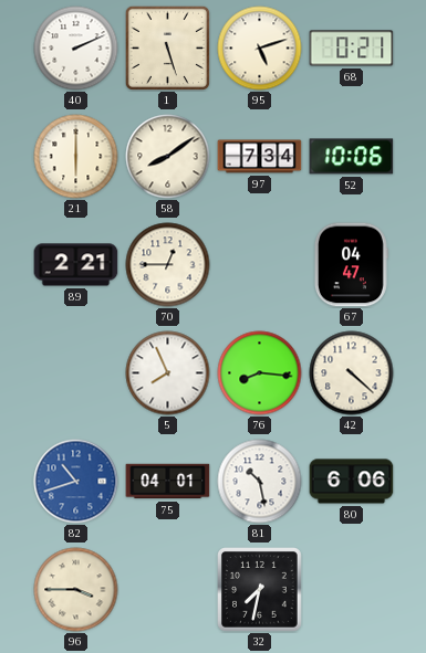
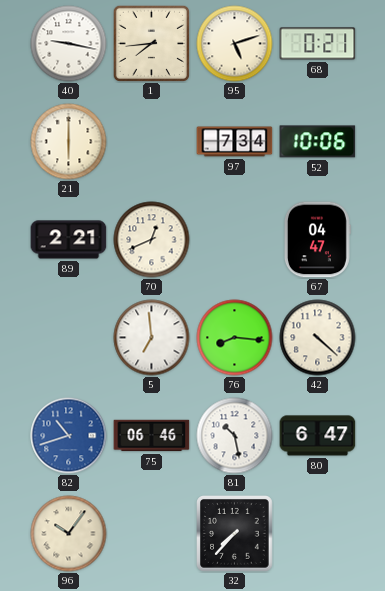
40: 2:11 -> 9:17 (69, 44)
1: 5:27 -> 7:44 (151, 43)
58: 8:09 -> none (168, 157)
70: 12:45 -> 12:41 (152, 240)
5: 7:56 -> 6:59 (152, 338)
75: 04:01 -> 06:46 (152, 436)
80: 6:06 -> 6:47 (318, 436)
96: 3:45 -> 10:06 (69, 534)
32: 7:32 -> 7:37 (235, 534)
